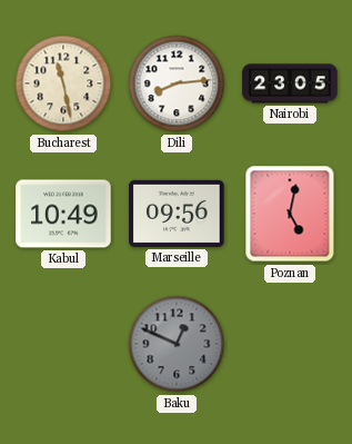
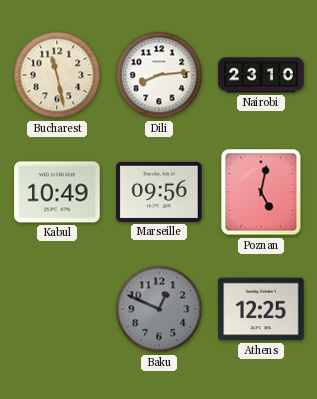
Nairobi: 23:05 -> 23:10 (261, 75)
Athens: none -> 12:25 (261, 309)
